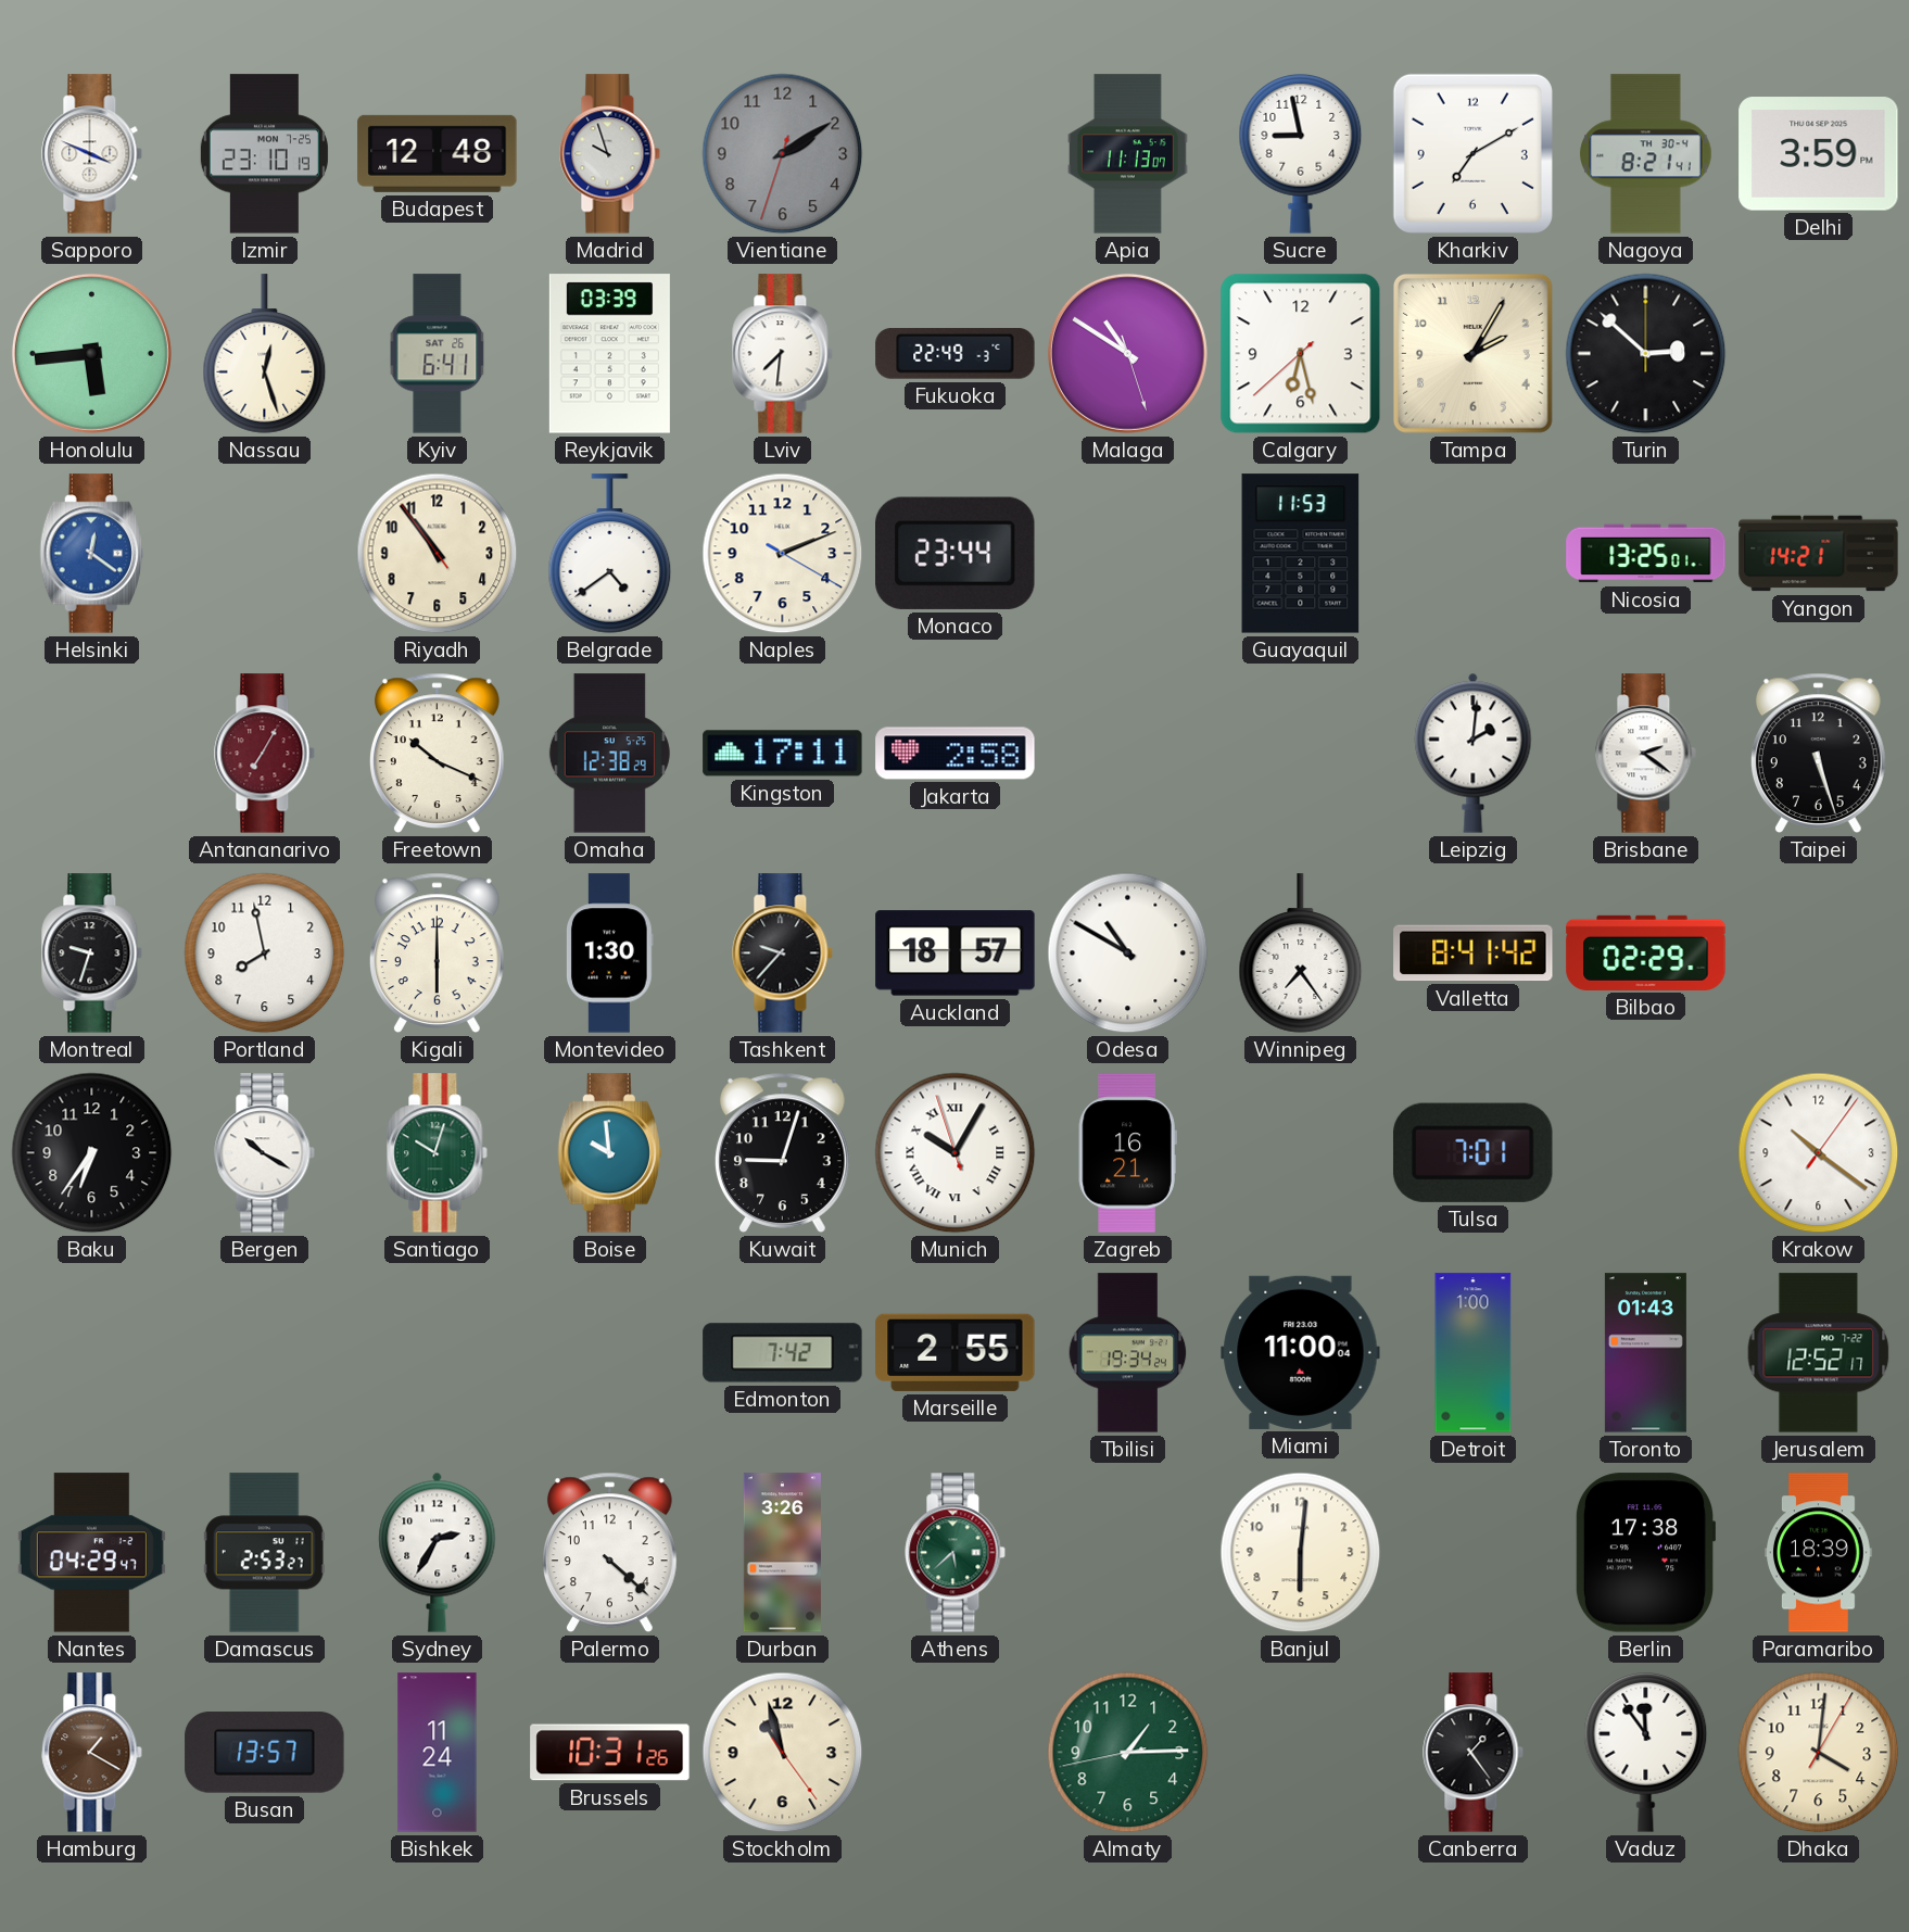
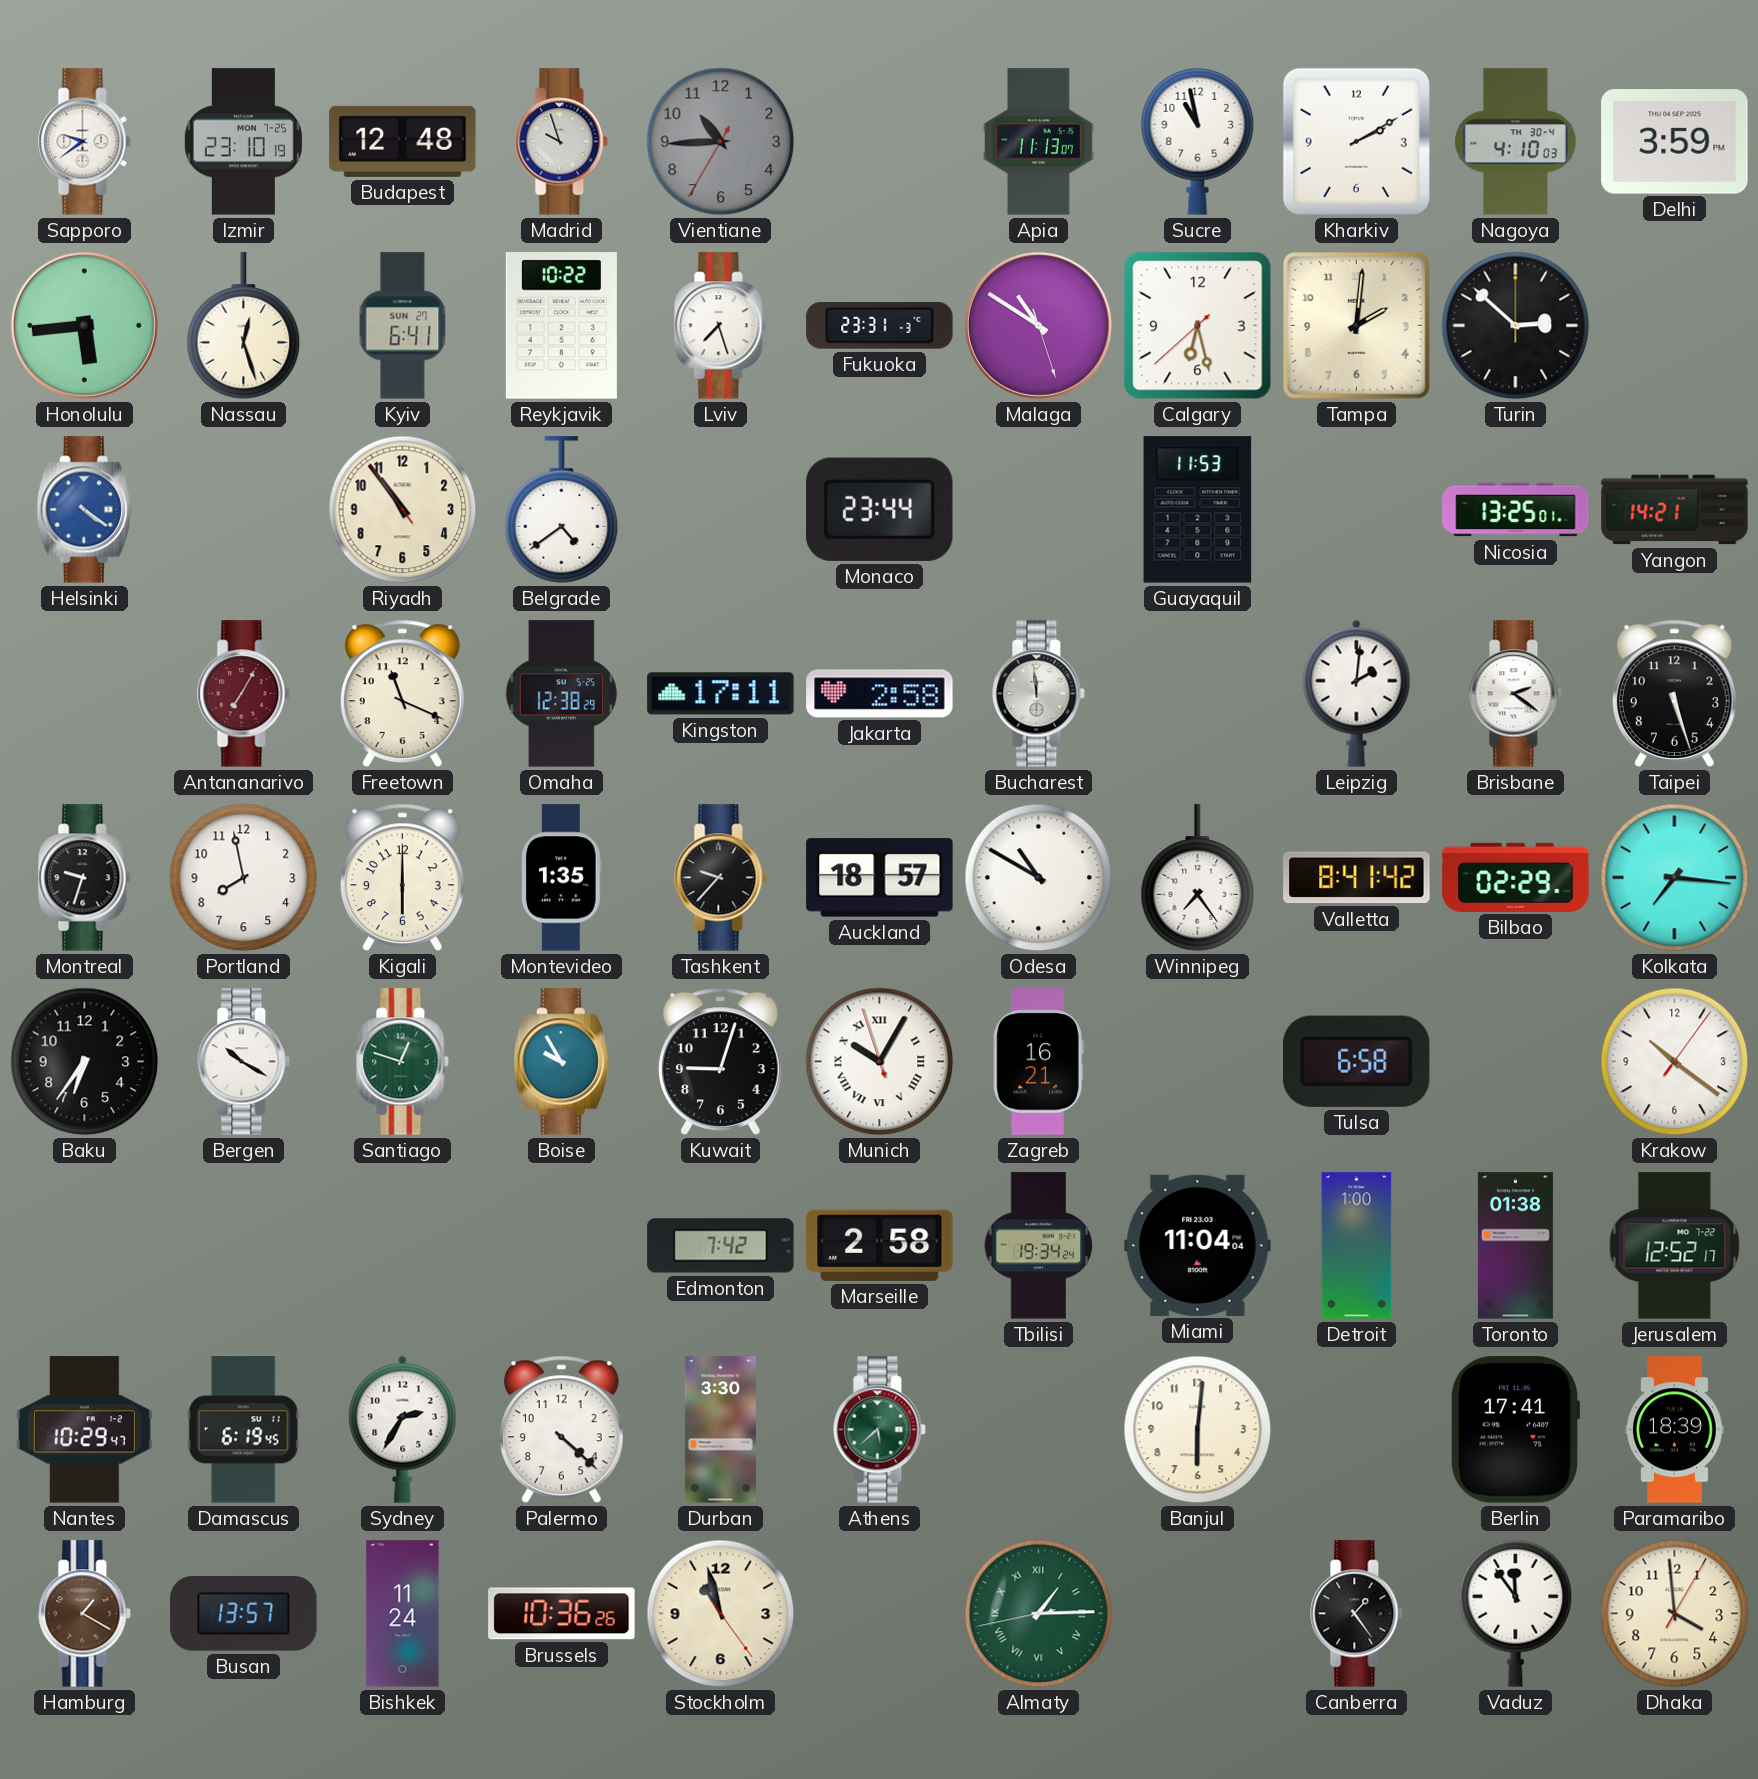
Sapporo: 3:49 -> 9:39 (85, 142)
Vientiane: 2:09 -> 10:44 (721, 142)
Sucre: 8:58 -> 10:58 (1198, 141)
Kharkiv: 7:10 -> 2:10 (1356, 141)
Nagoya: 8:21 -> 4:10 (1516, 142)
Kyiv date: SAT 26 -> SUN 27 (403, 326)
Reykjavik: 03:39 -> 10:22 (561, 326)
Lviv: 7:31 -> 7:27 (721, 326)
Fukuoka: 22:49 -> 23:31 (880, 326)
Tampa: 2:05 -> 2:01 (1357, 326)
Helsinki: 12:21 -> 4:21 (84, 510)
Naples: 2:11 -> none (783, 554)
Freetown: 10:19 -> 11:19 (402, 693)
Bucharest: none -> 11:59 (1039, 694)
Montevideo: 1:30 -> 1:35 (562, 878)
Kolkata: none -> 7:16 (1675, 878)
Santiago: 10:03 -> 12:48 (403, 1062)
Boise: 9:59 -> 9:55 (561, 1062)
Tulsa: 7:01 -> 6:58 (1356, 1061)
Marseille: 2:55 -> 2:58 (880, 1245)
Miami: 11:00 -> 11:04 (1198, 1245)
Toronto: 01:43 -> 01:38 (1515, 1246)
Nantes: 04:29 -> 10:29 (84, 1430)
Damascus: 2:53 -> 6:19 (243, 1430)
Durban: 3:26 -> 3:30 (720, 1430)
Berlin: 17:38 -> 17:41 (1514, 1430)
Brussels: 10:31 -> 10:36 (562, 1614)
Almaty numerals: Arabic -> Roman (1039, 1614)
Dhaka: 4:01 -> 3:59 (1675, 1614)
